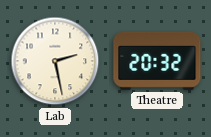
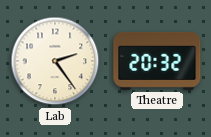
Lab: 2:28 -> 2:24 (55, 61)
